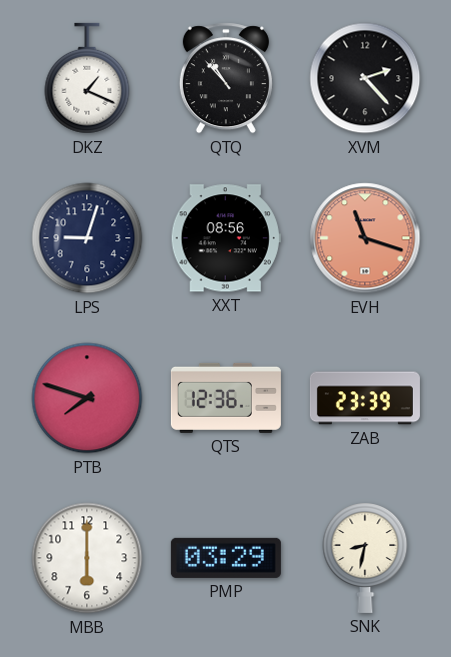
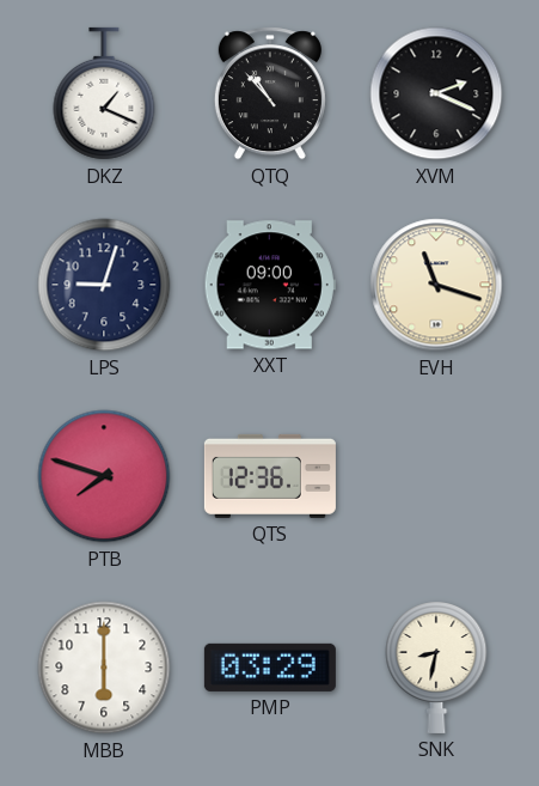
XVM: 2:23 -> 2:19 (436, 93)
XXT: 08:56 -> 09:00 (270, 285)
EVH dial: salmon -> cream (436, 285)
ZAB: 23:39 -> none (365, 398)
